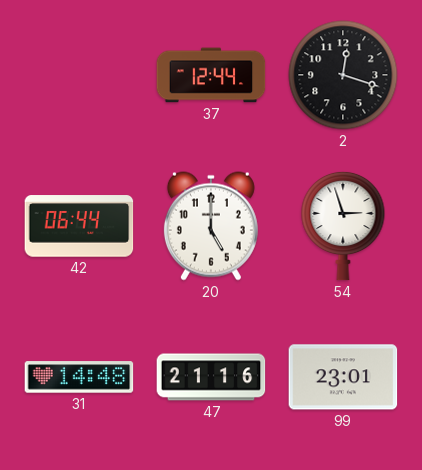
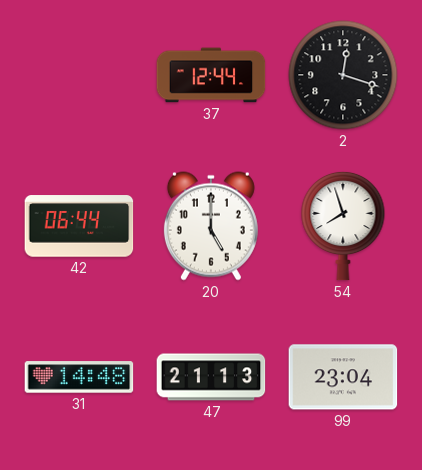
54: 2:57 -> 7:57 (343, 226)
47: 21:16 -> 21:13 (211, 377)
99: 23:01 -> 23:04 (343, 377)
